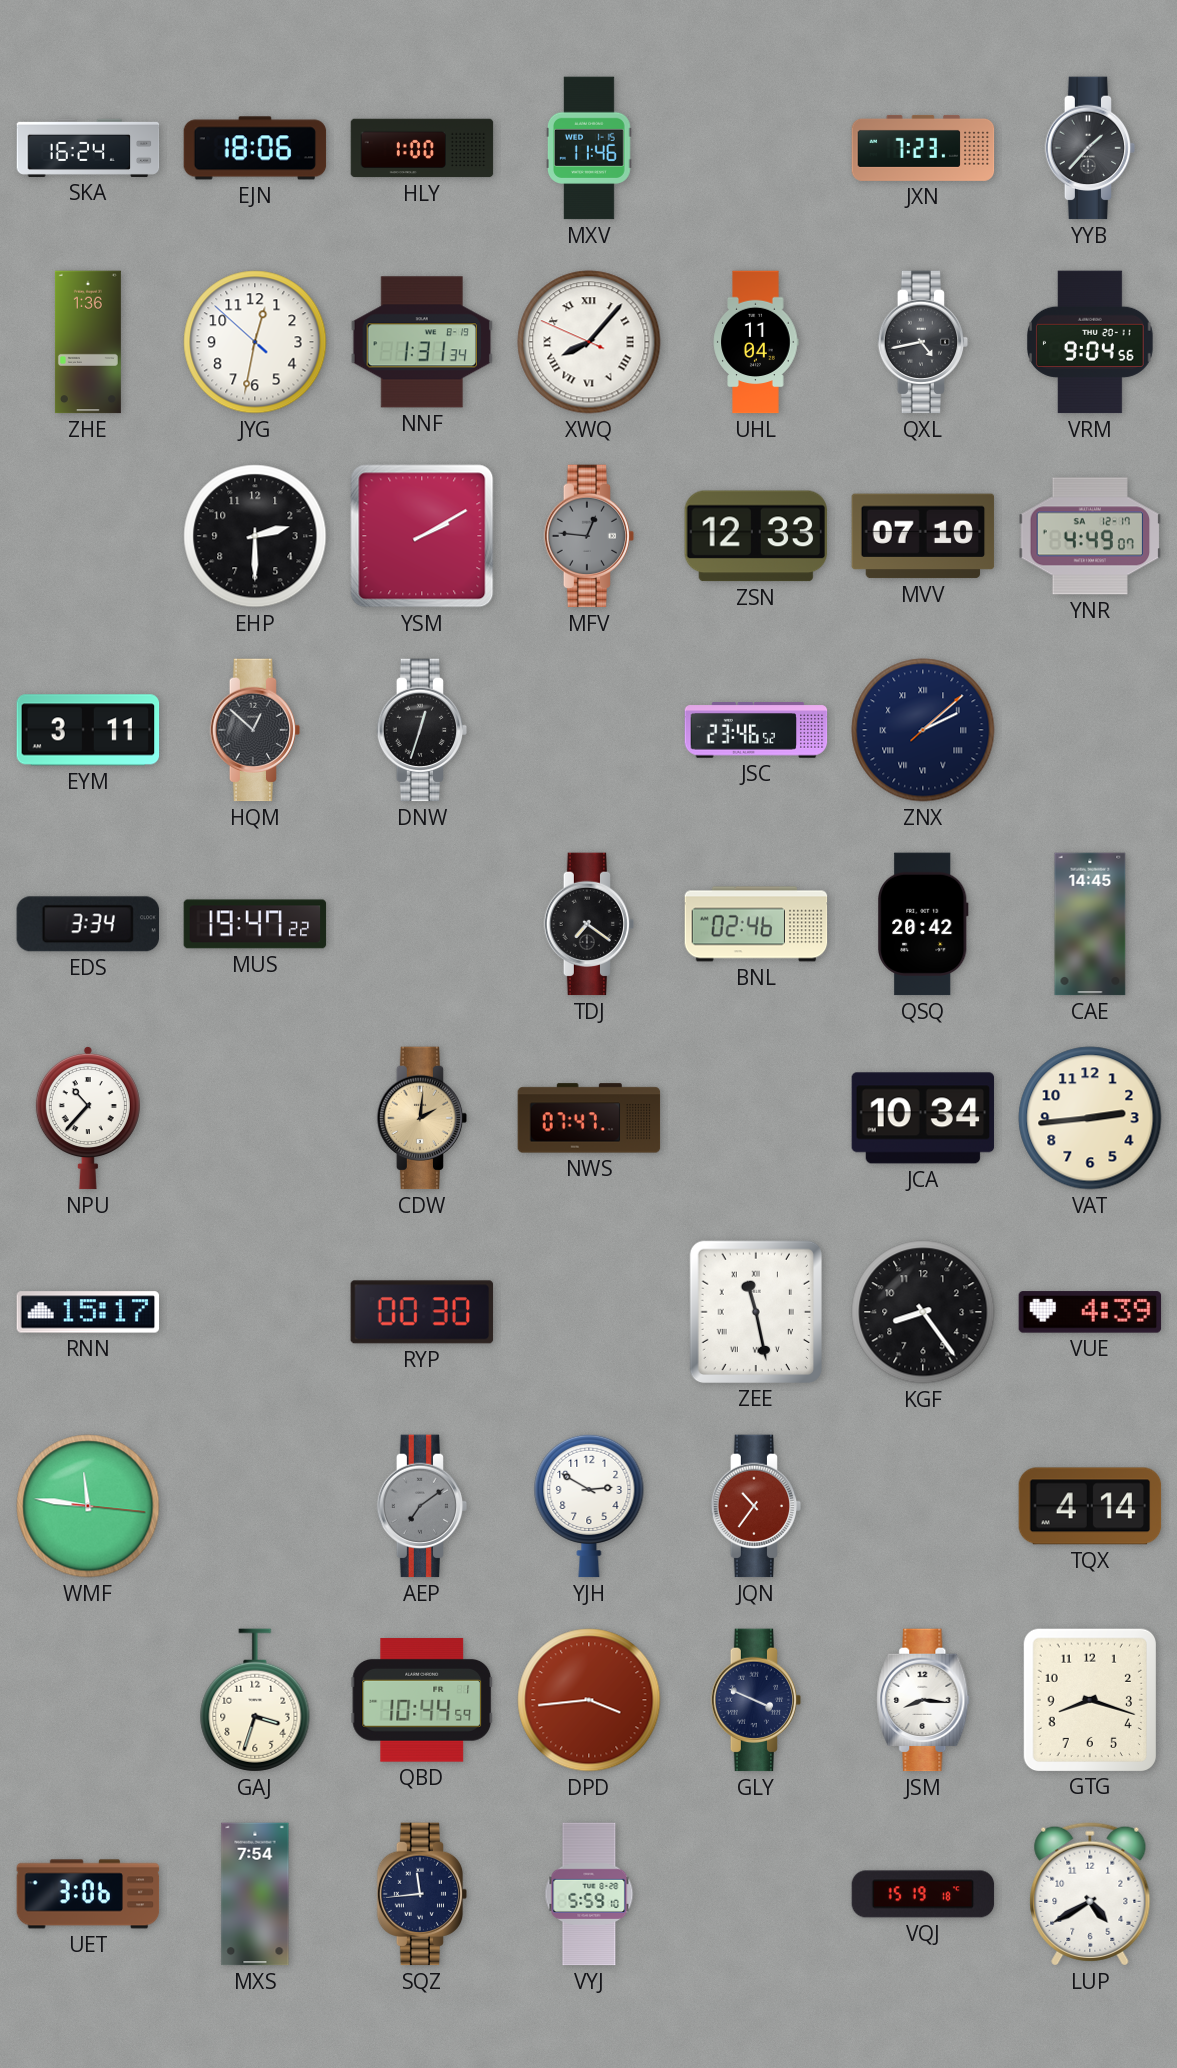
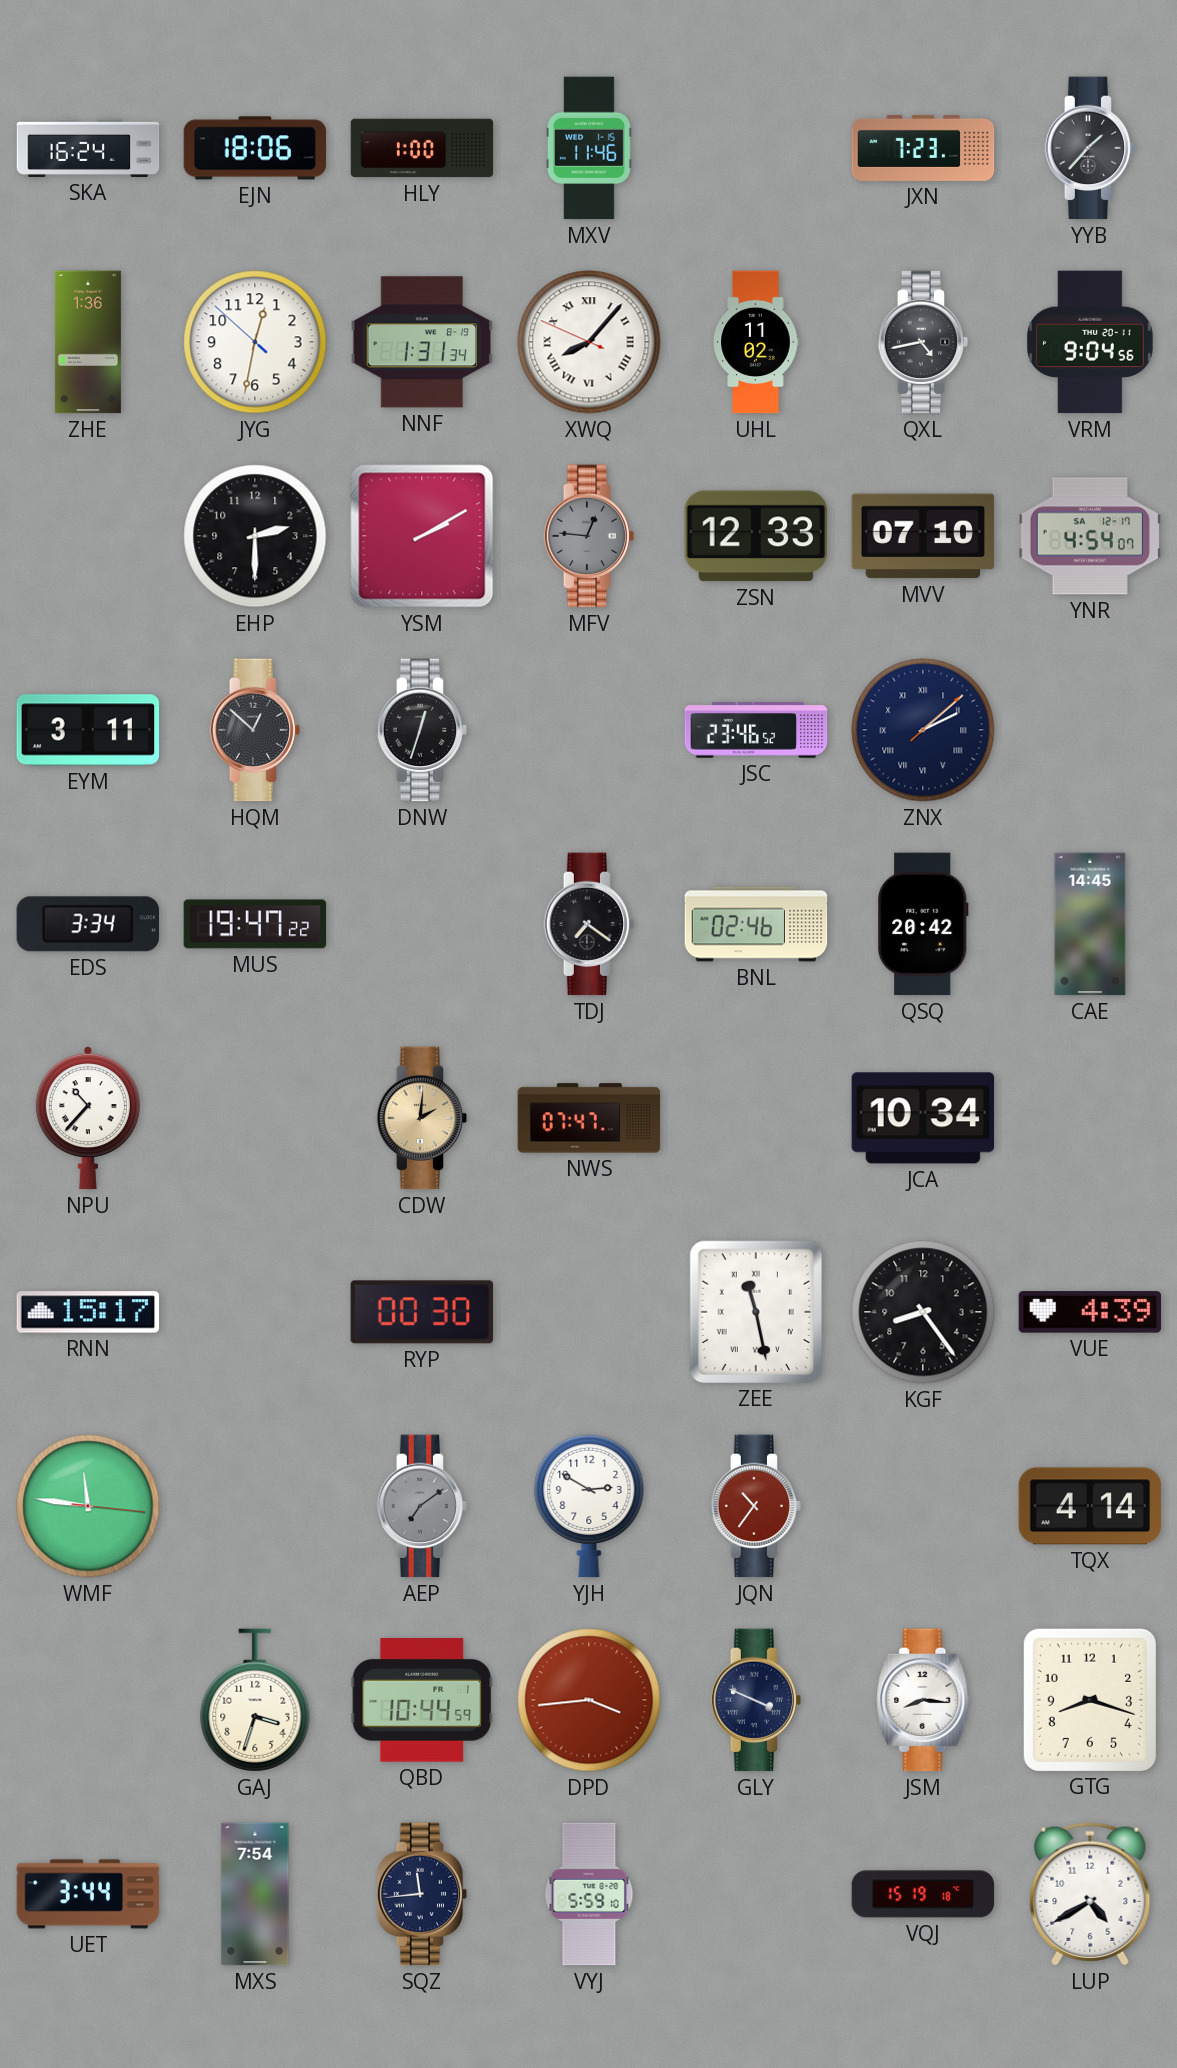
UHL: 11:04 -> 11:02 (756, 342)
YNR: 4:49 -> 4:54 (1090, 536)
VAT: 2:44 -> none (1090, 1118)
UET: 3:06 -> 3:44 (88, 1894)
